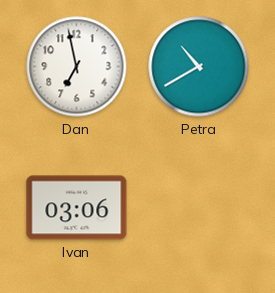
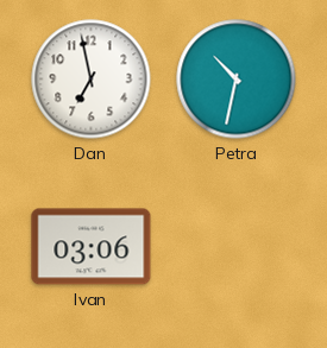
Petra: 10:40 -> 10:32 (237, 80)
